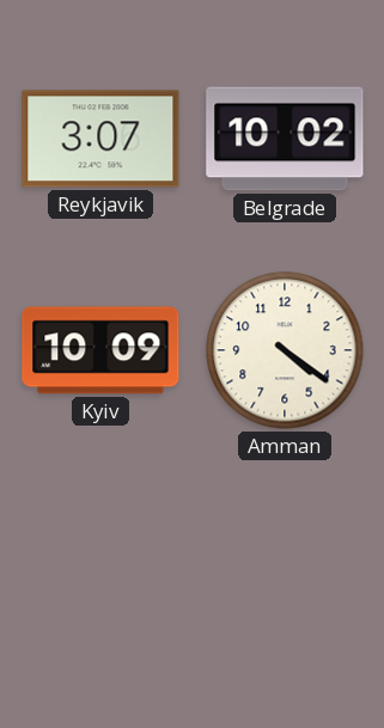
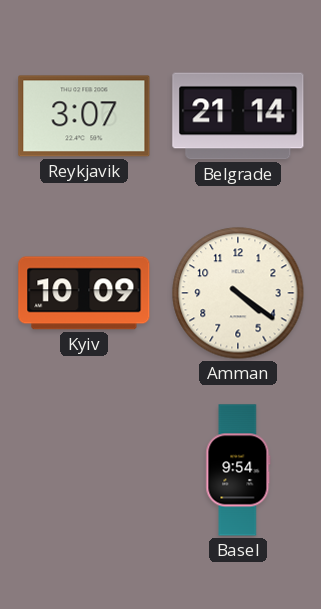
Belgrade: 10:02 -> 21:14 (238, 116)
Basel: none -> 9:54 (238, 470)
